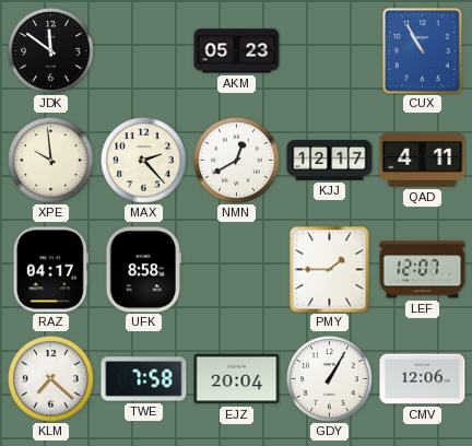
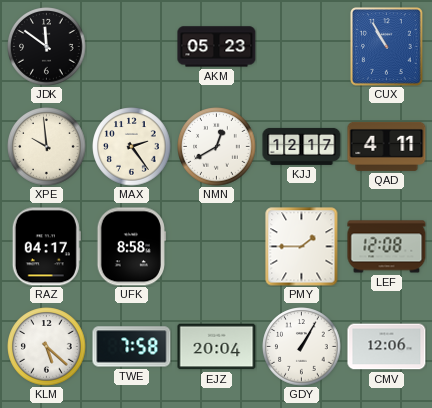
MAX: 2:23 -> 2:24 (132, 147)
LEF: 12:07 -> 12:08 (387, 247)
KLM: 7:22 -> 5:22 (47, 347)
